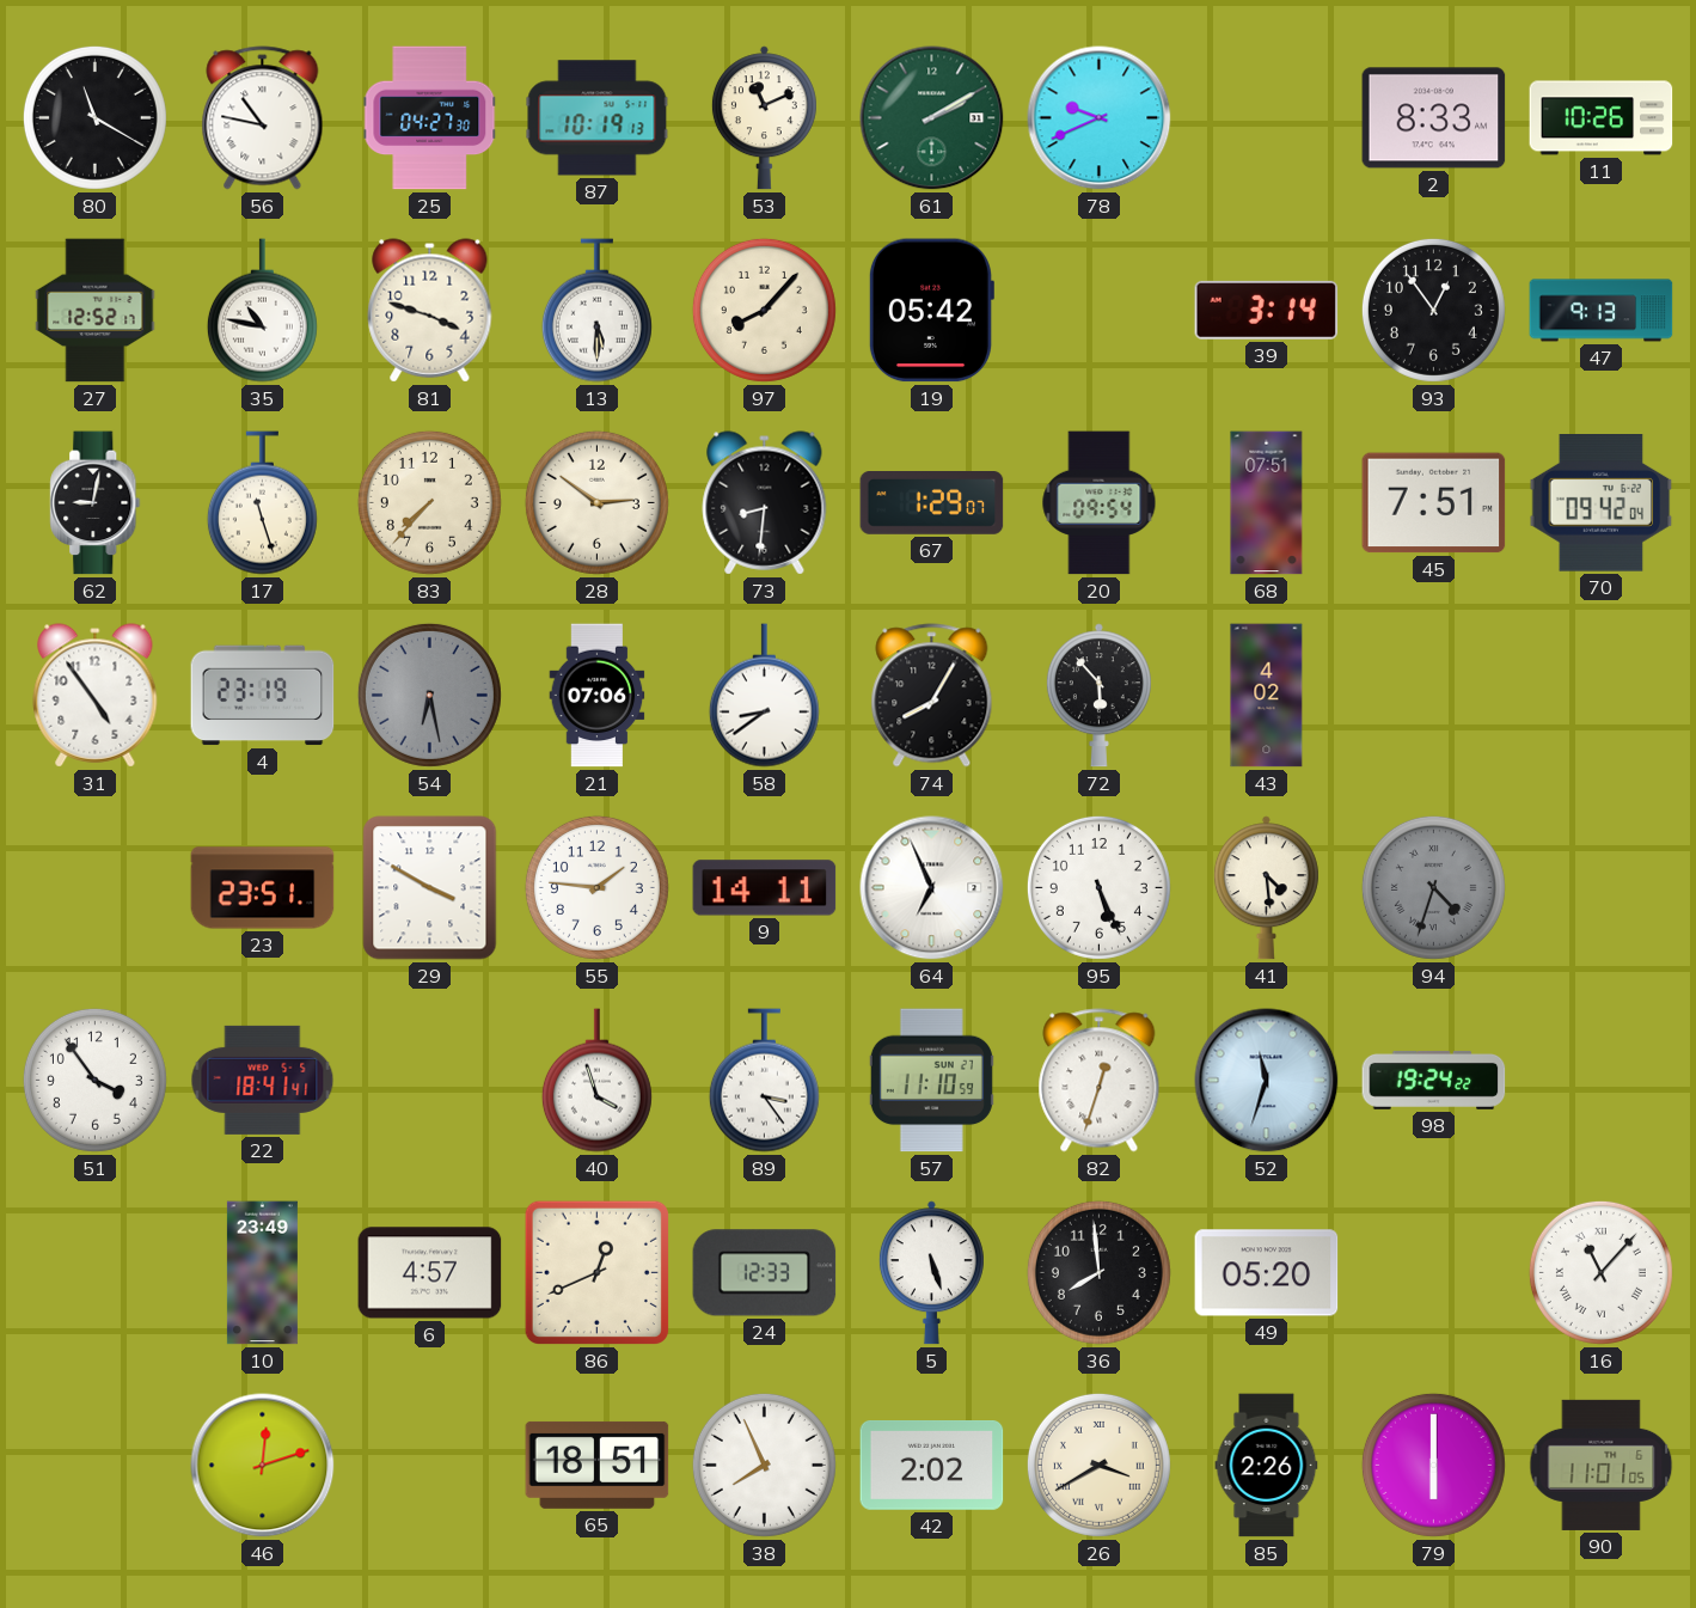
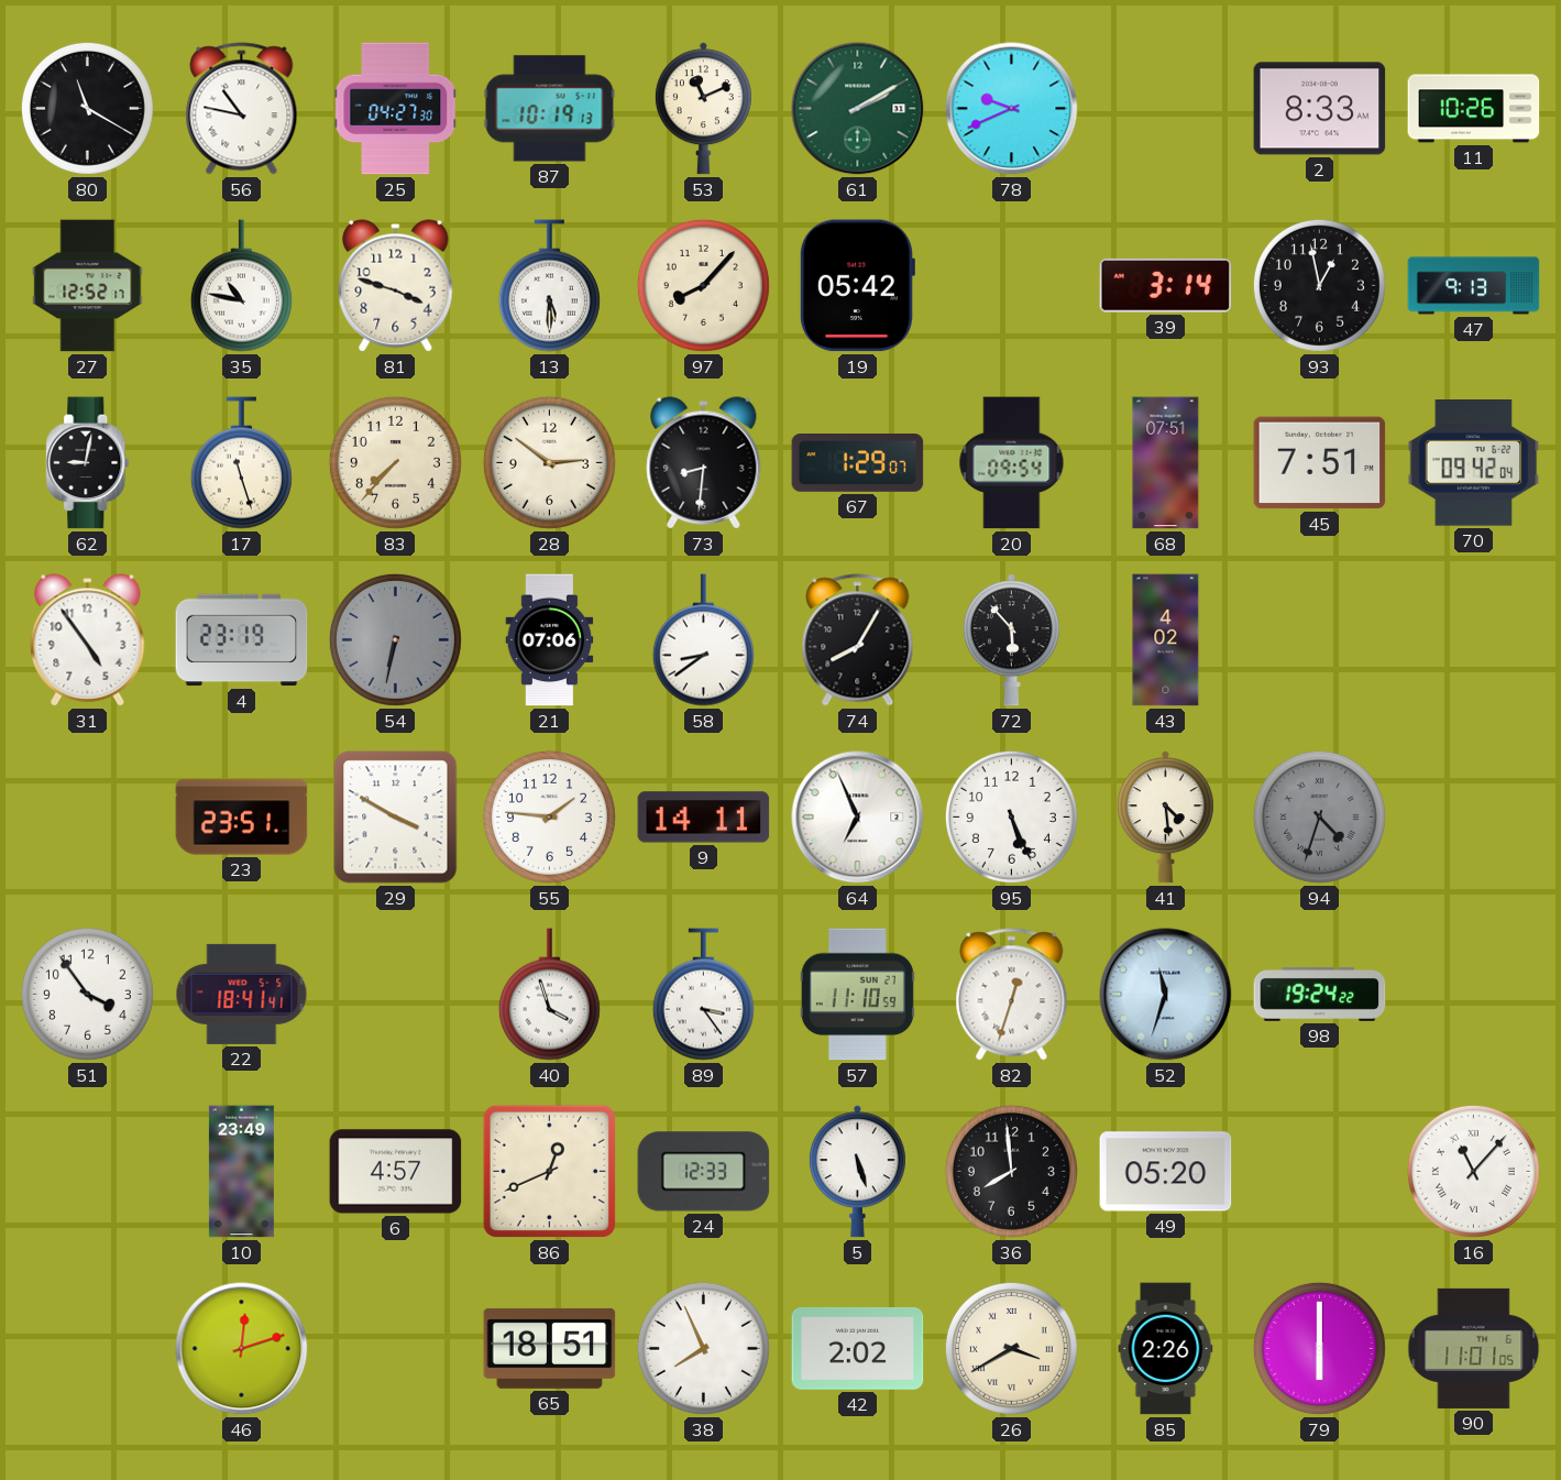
93: 12:54 -> 12:58 (1319, 285)
54: 6:28 -> 6:32 (395, 639)
